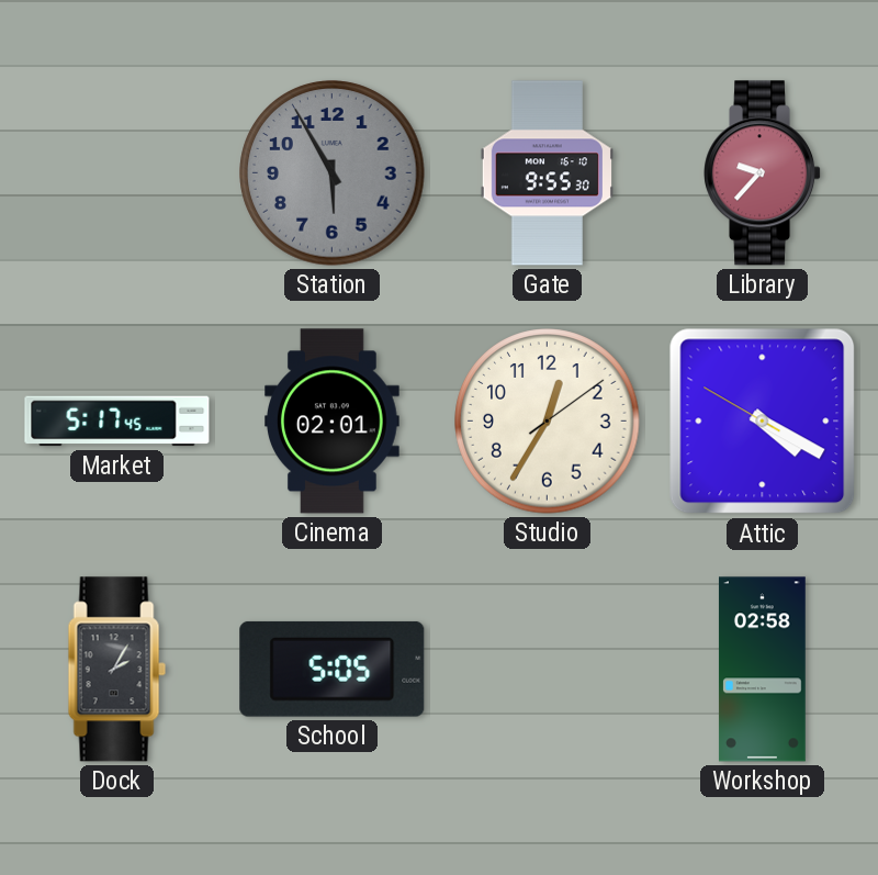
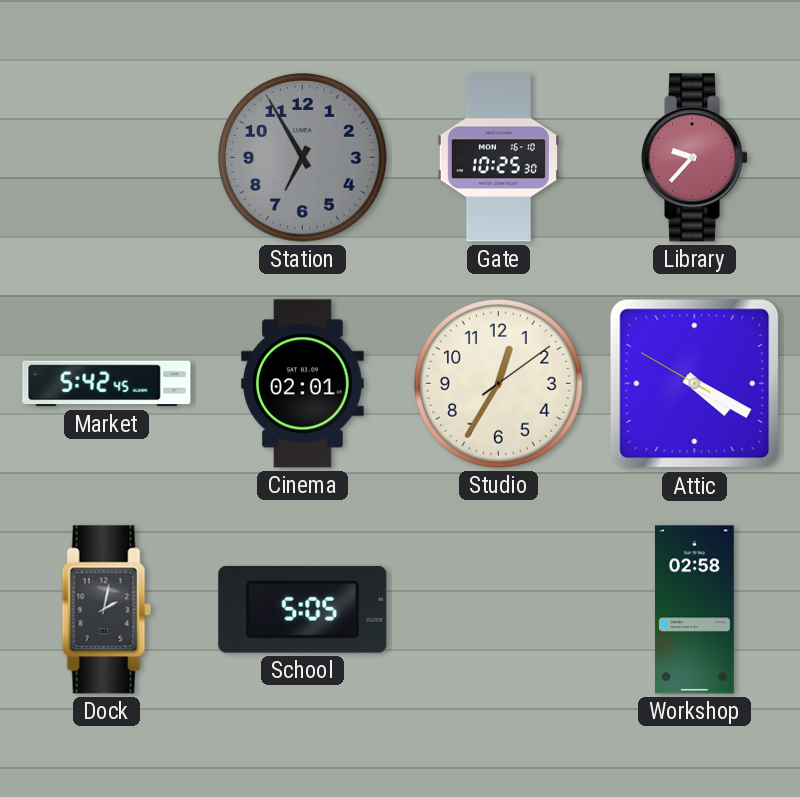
Station: 5:55 -> 6:55 (303, 158)
Gate: 9:55 -> 10:25 (498, 158)
Market: 5:17 -> 5:42 (107, 384)
Dock: 2:05 -> 2:02 (106, 610)
